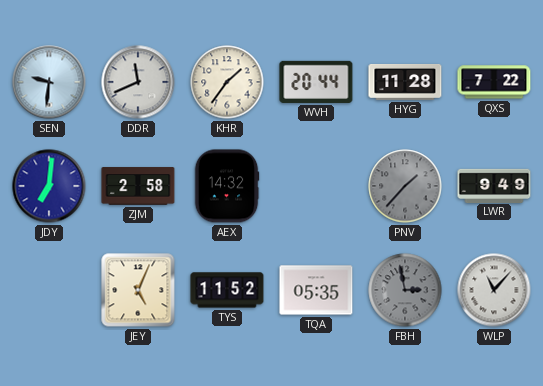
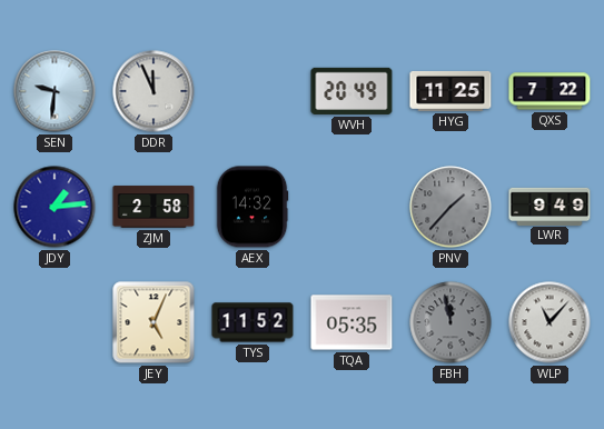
DDR: 11:41 -> 11:56 (154, 91)
KHR: 1:36 -> none (227, 82)
WVH: 20:44 -> 20:49 (351, 91)
HYG: 11:28 -> 11:25 (450, 91)
JDY: 7:01 -> 1:14 (55, 207)
FBH: 2:58 -> 11:58 (450, 322)
